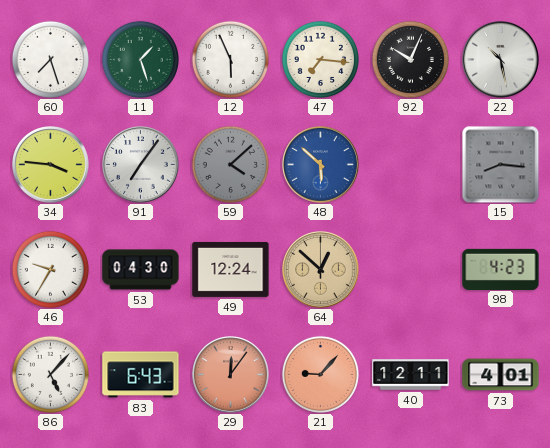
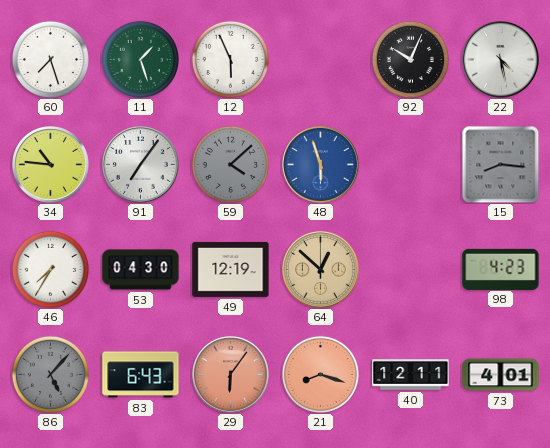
47: 7:16 -> none (320, 59)
22: 10:28 -> 4:28 (501, 60)
34: 3:46 -> 10:46 (51, 165)
48: 5:52 -> 5:57 (321, 165)
46: 9:35 -> 7:35 (50, 269)
49: 12:24 -> 12:19 (231, 269)
86 dial: white -> grey (50, 374)
29: 12:06 -> 6:06 (231, 375)
21: 9:07 -> 8:18 (320, 374)
